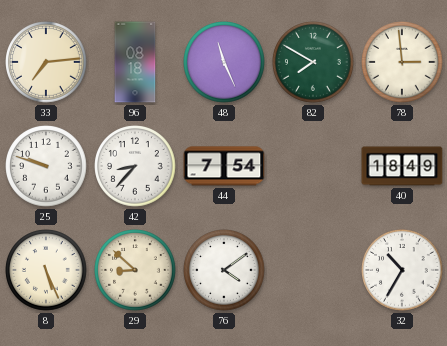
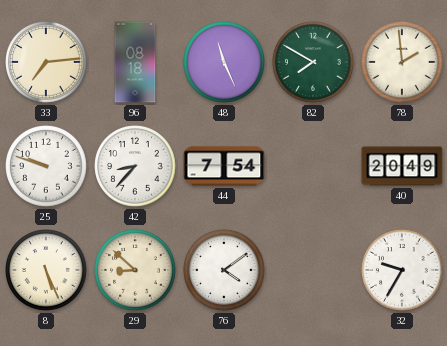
78: 2:59 -> 1:59 (402, 62)
40: 18:49 -> 20:49 (402, 166)
32: 10:35 -> 9:35 (402, 270)
